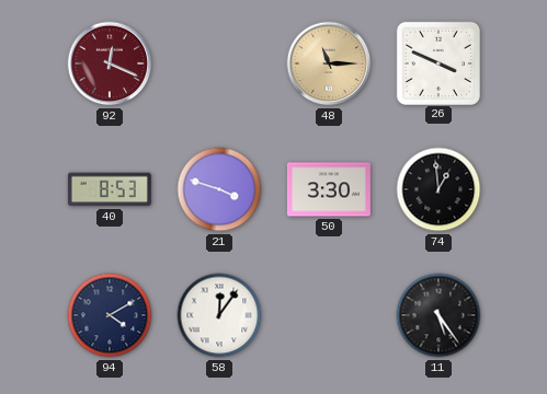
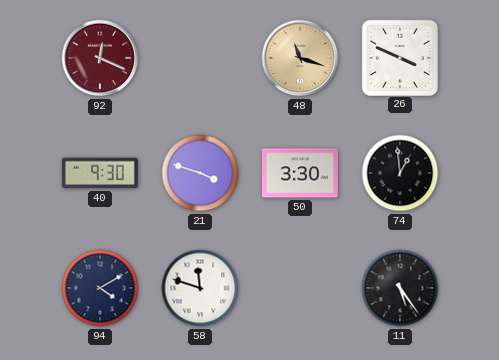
48: 11:15 -> 11:18 (300, 58)
40: 8:53 -> 9:30 (100, 173)
58: 12:06 -> 11:48 (200, 288)
